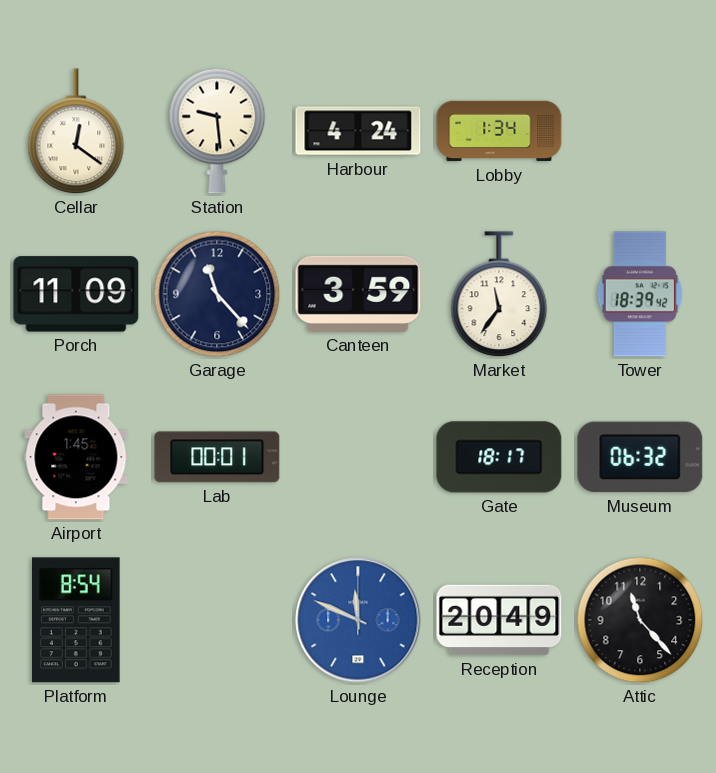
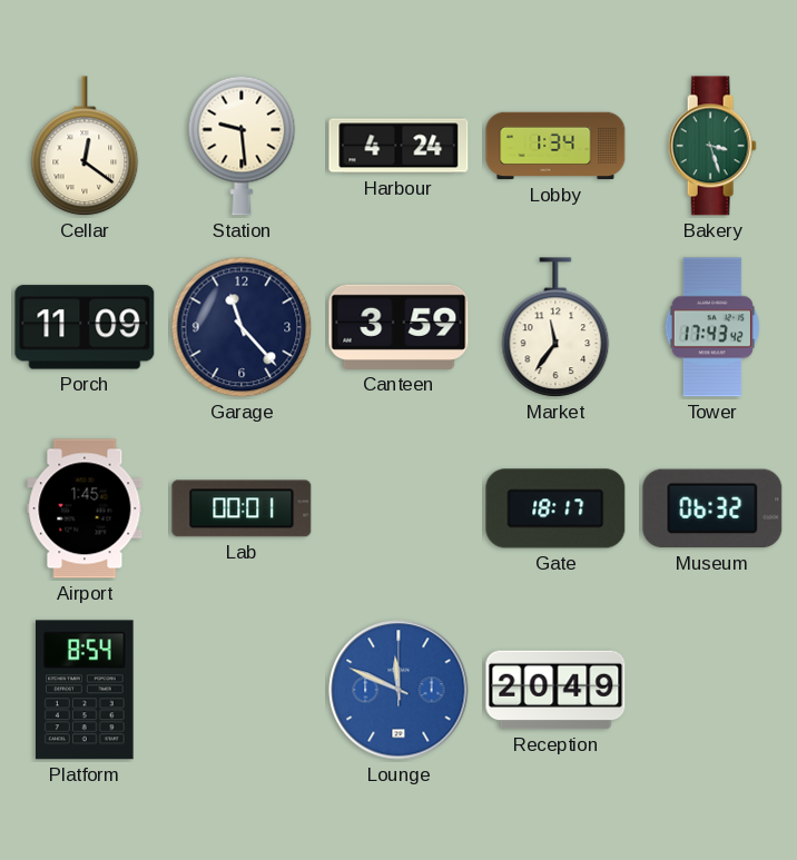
Bakery: none -> 3:27 (712, 146)
Tower: 18:39 -> 17:43 (712, 327)
Attic: 11:23 -> none (640, 620)
